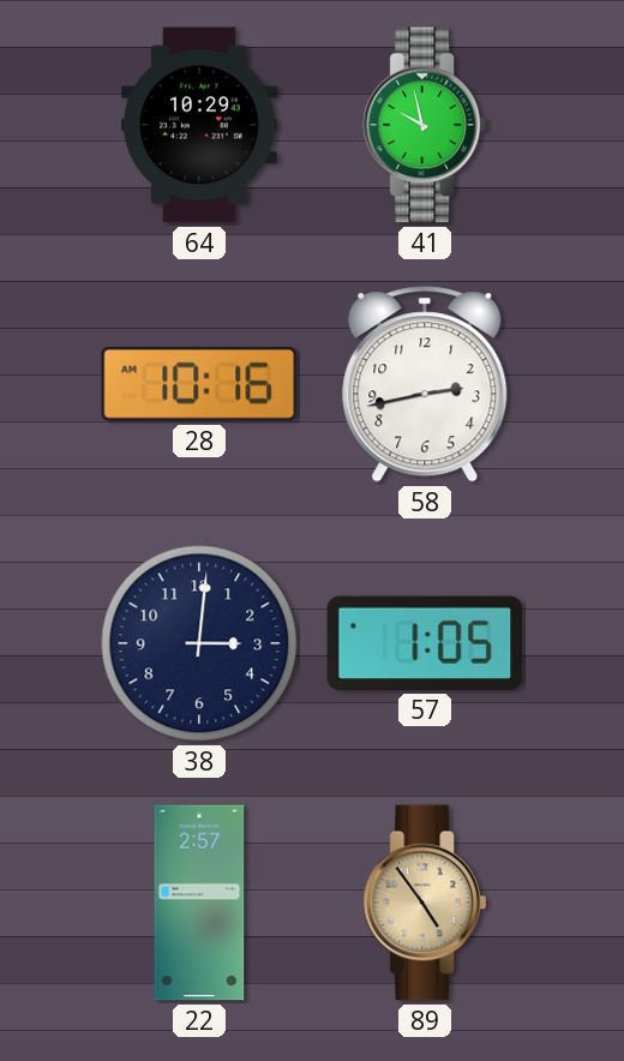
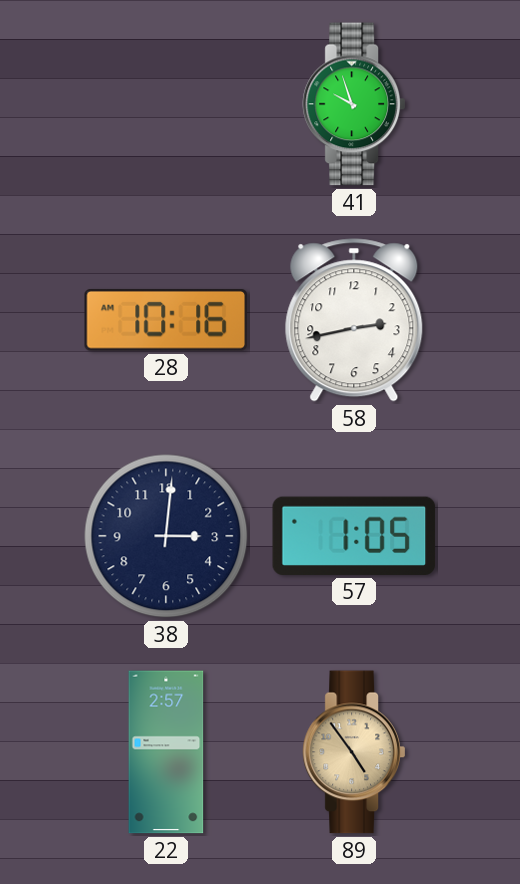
64: 10:29 -> none (199, 125)
41: 9:58 -> 9:57 (354, 104)
